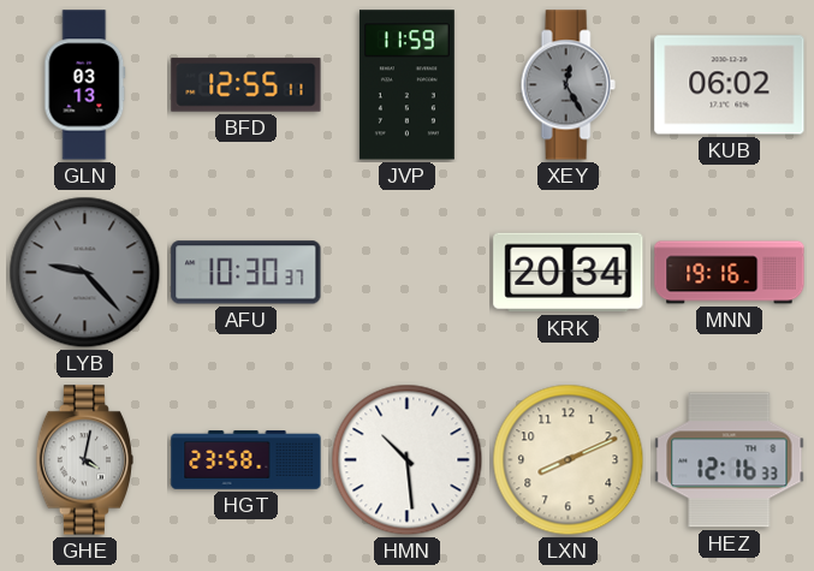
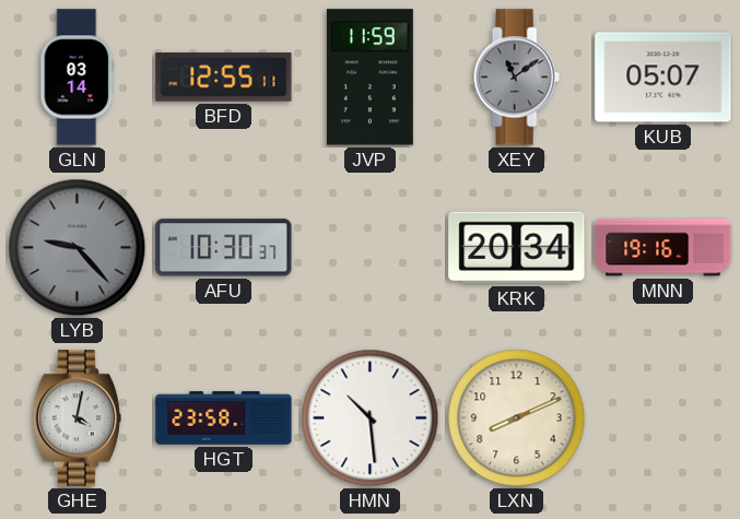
GLN: 03:13 -> 03:14 (78, 78)
XEY: 12:25 -> 11:09 (516, 78)
KUB: 06:02 -> 05:07 (663, 78)
HEZ: 12:16 -> none (730, 460)
